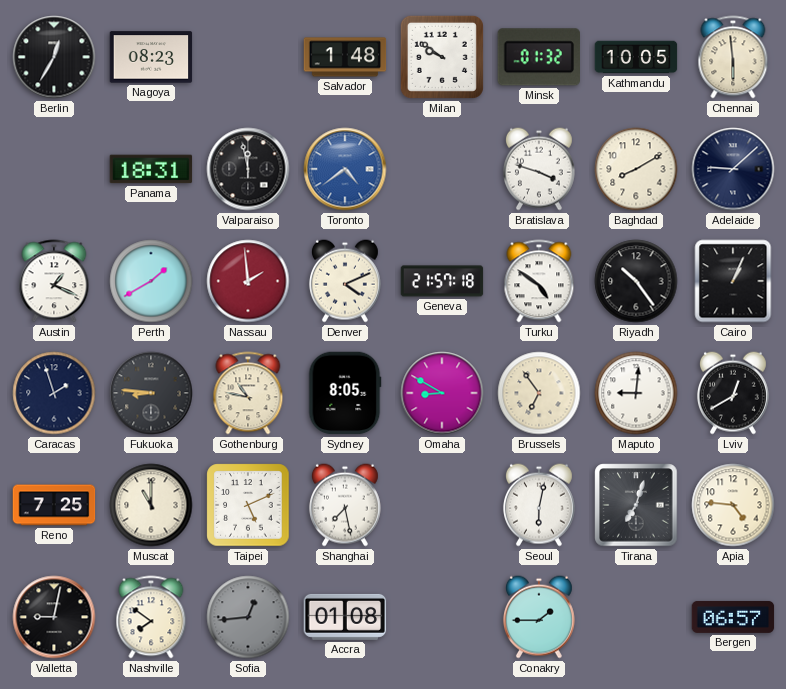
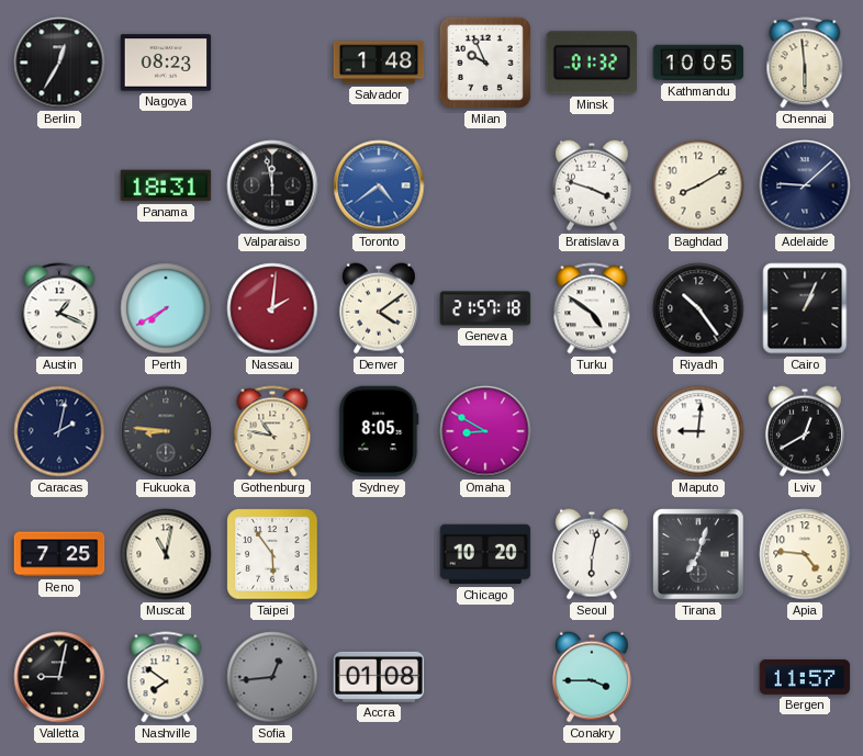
Milan: 9:51 -> 9:56 (485, 63)
Perth: 1:40 -> 7:40 (166, 308)
Nassau: 1:59 -> 2:01 (272, 308)
Denver: 4:11 -> 4:09 (379, 308)
Caracas: 1:57 -> 2:02 (59, 431)
Brussels: 6:54 -> none (539, 393)
Muscat: 11:00 -> 11:02 (166, 554)
Taipei: 5:11 -> 5:54 (272, 554)
Shanghai: 7:28 -> none (345, 505)
Chicago: none -> 10:20 (485, 554)
Conakry: 1:45 -> 3:45 (592, 677)
Bergen: 06:57 -> 11:57 (805, 677)
